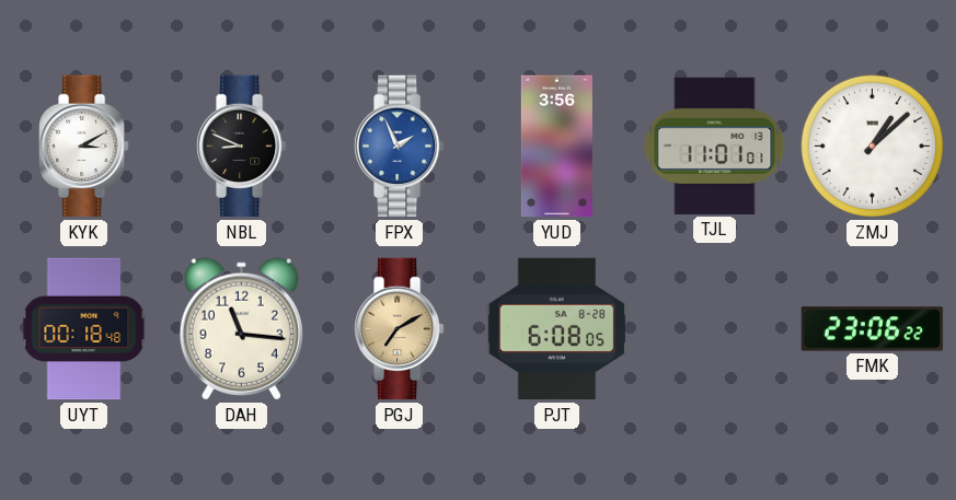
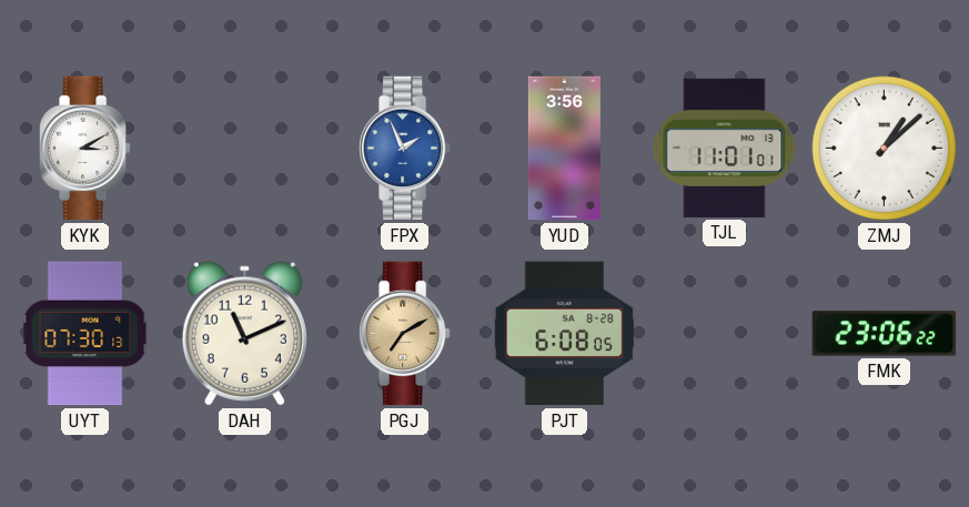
NBL: 8:49 -> none (242, 147)
UYT: 00:18 -> 07:30 (85, 334)
DAH: 11:16 -> 11:11 (244, 334)
